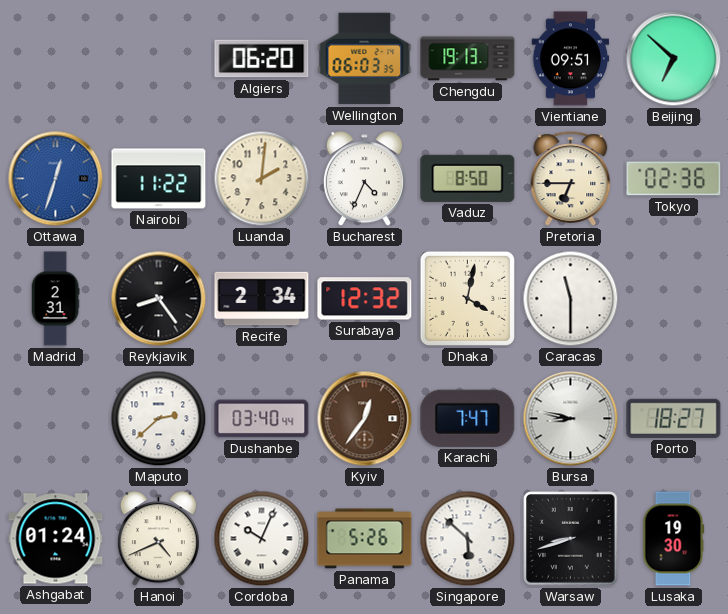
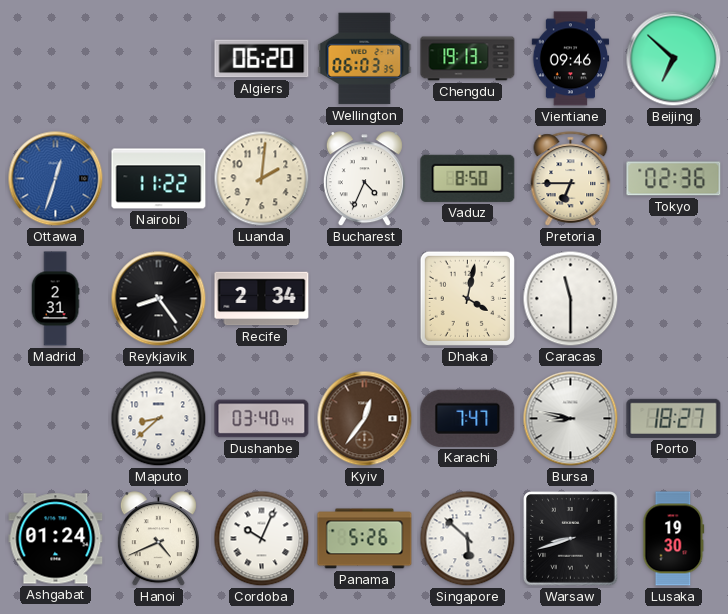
Vientiane: 09:51 -> 09:46 (571, 59)
Surabaya: 12:32 -> none (365, 299)
Maputo: 2:38 -> 8:38 (159, 419)
